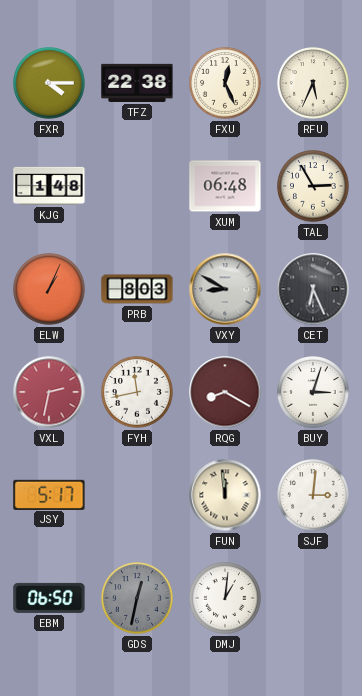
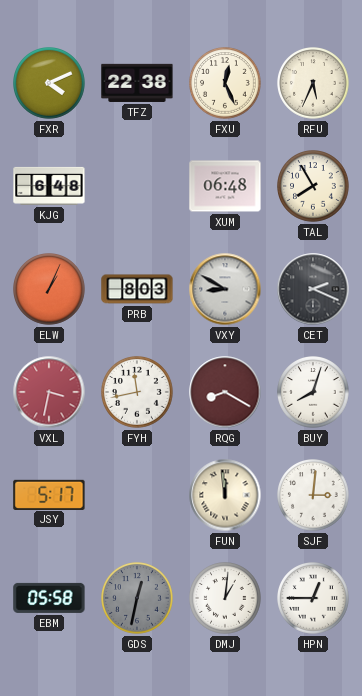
FXR: 4:15 -> 4:11 (49, 83)
KJG: 1:48 -> 6:48 (49, 186)
TAL: 2:55 -> 7:55 (313, 186)
CET: 6:26 -> 2:19 (313, 289)
VXL: 2:32 -> 3:32 (49, 392)
BUY: 3:03 -> 8:03 (313, 392)
EBM: 06:50 -> 05:58 (49, 598)
HPN: none -> 12:45 (313, 598)
